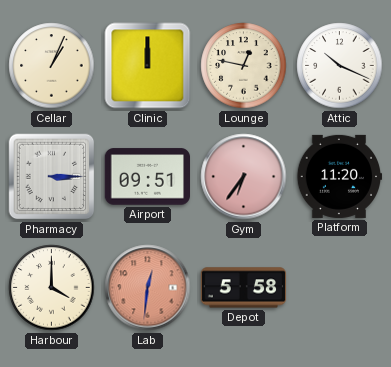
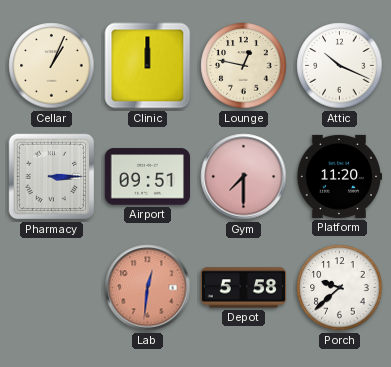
Gym: 6:36 -> 7:30 (244, 177)
Harbour: 4:00 -> none (52, 288)
Porch: none -> 9:38 (340, 288)
